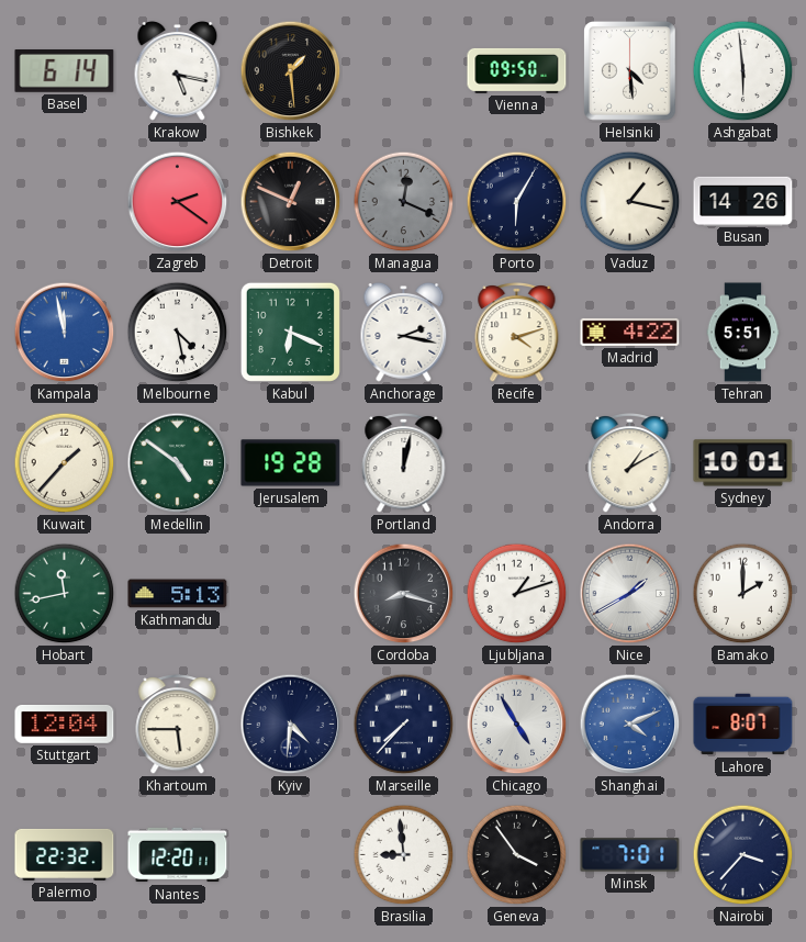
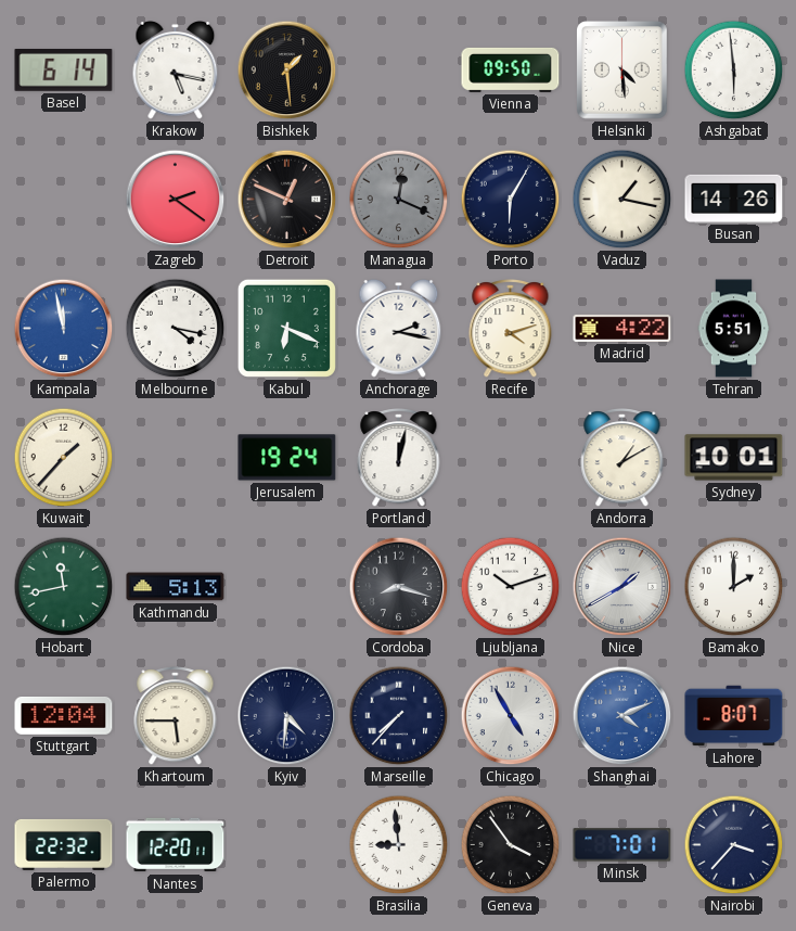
Melbourne: 4:28 -> 4:17 (176, 329)
Medellin: 4:51 -> none (178, 463)
Jerusalem: 19:28 -> 19:24 (287, 458)
Ljubljana: 1:12 -> 10:12 (511, 587)
